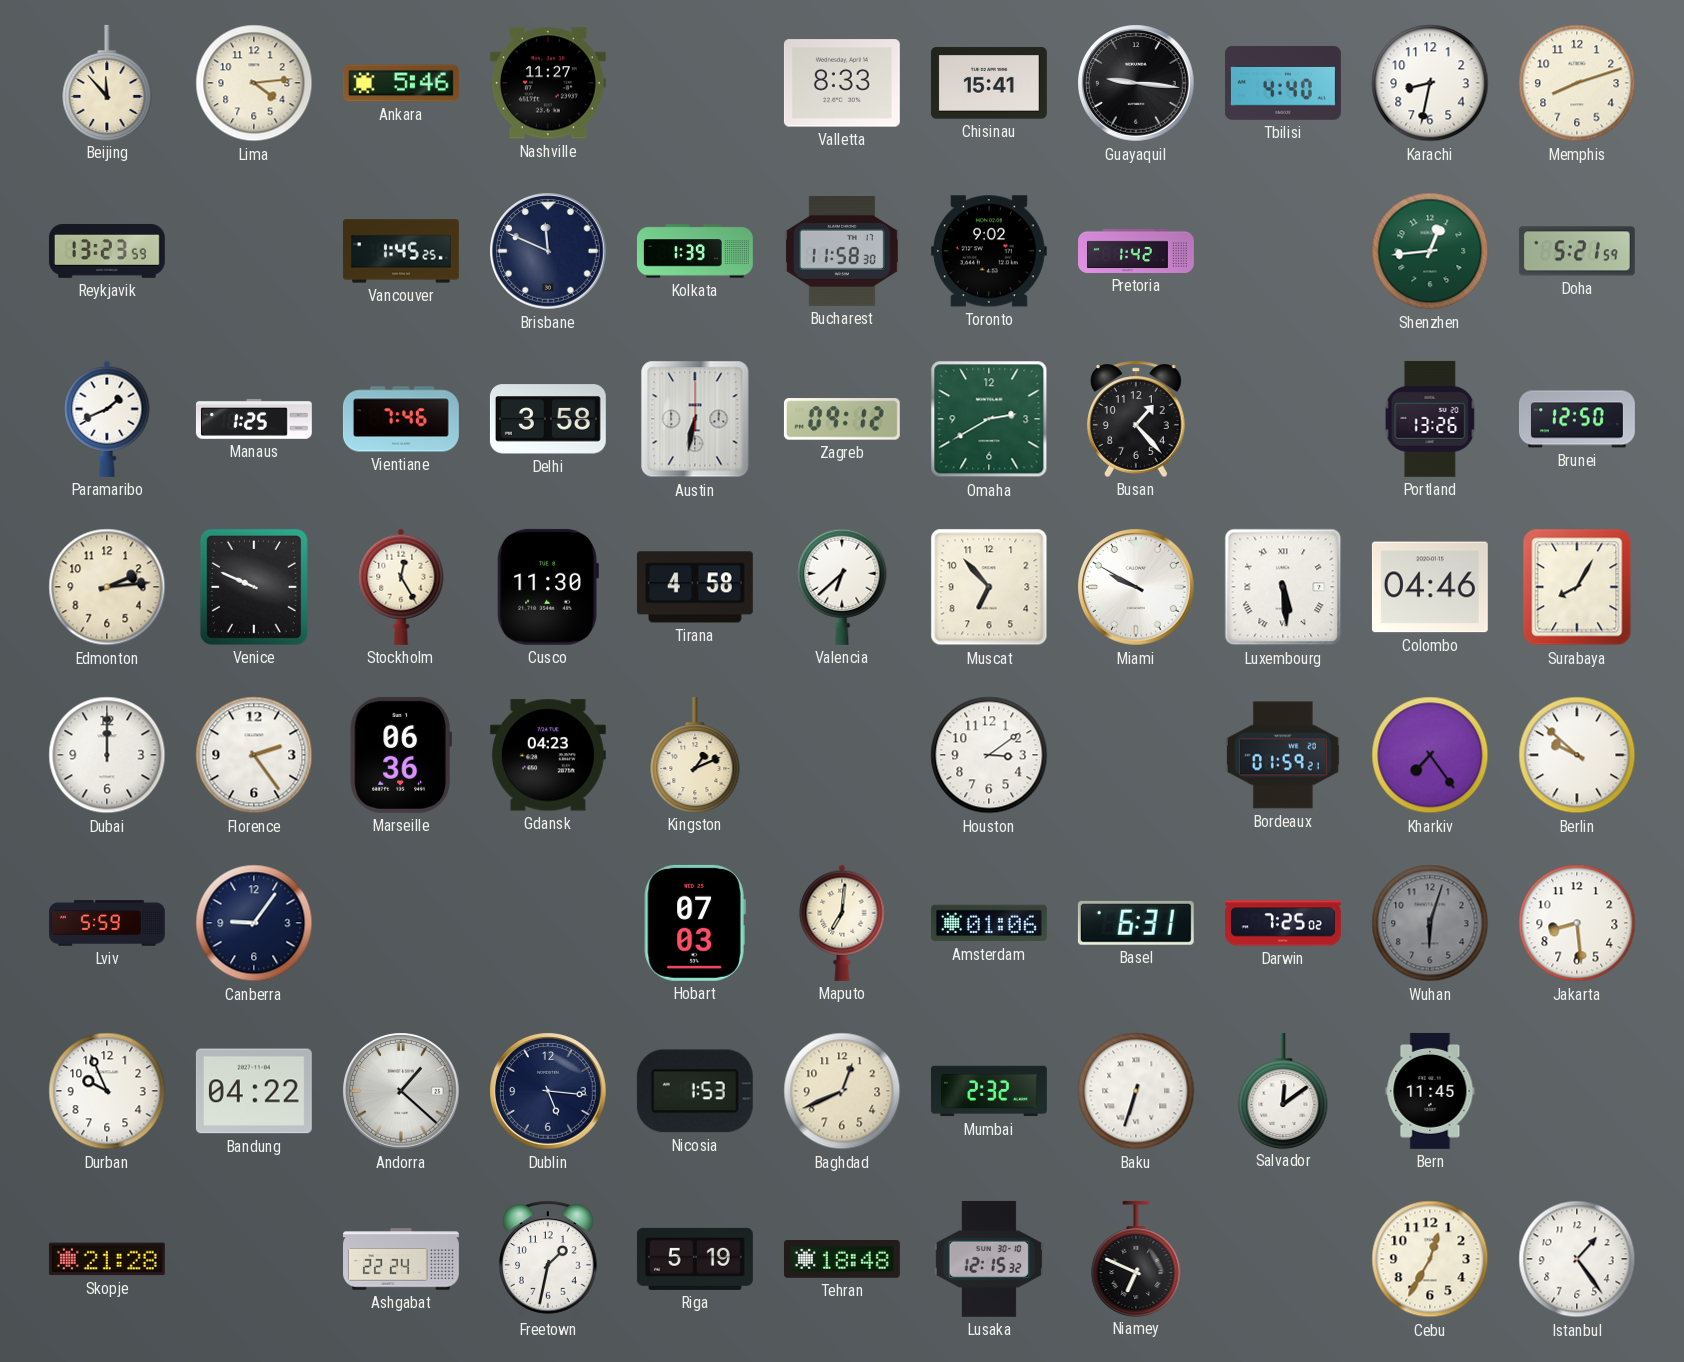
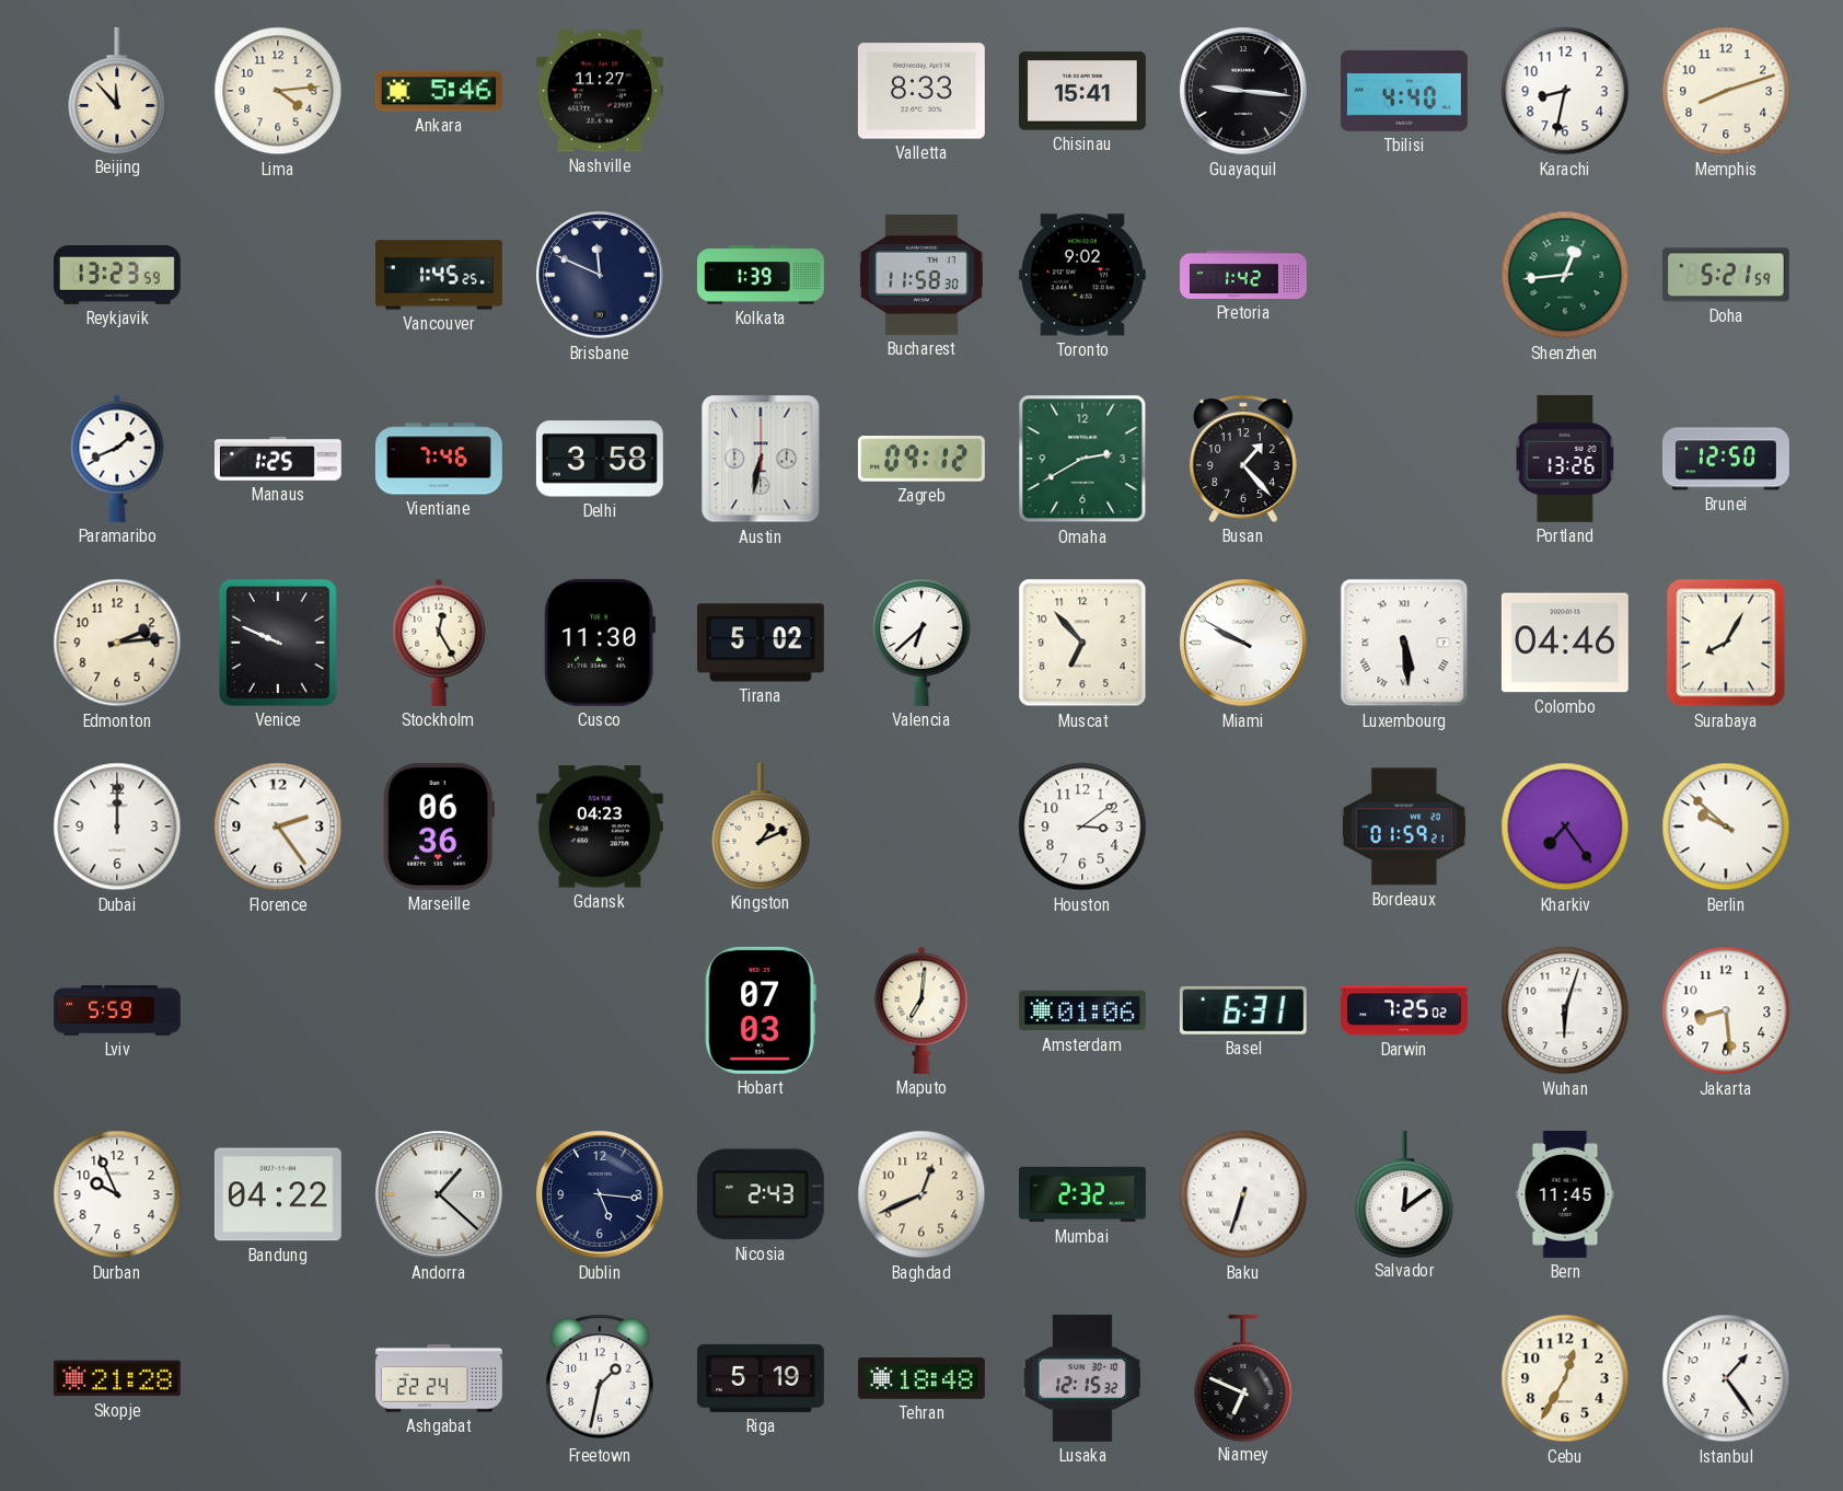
Tirana: 4:58 -> 5:02 (761, 643)
Canberra: 9:06 -> none (254, 923)
Wuhan dial: grey -> white (1565, 1010)
Nicosia: 1:53 -> 2:43 (761, 1194)
